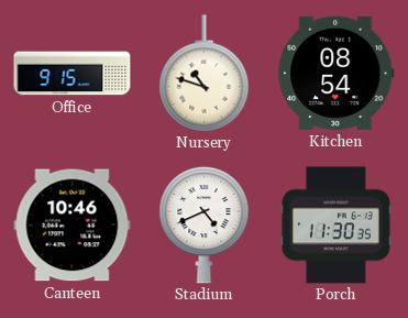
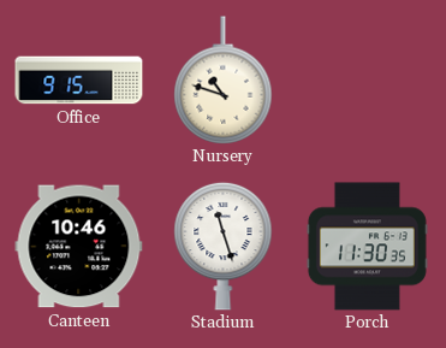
Kitchen: 08:54 -> none (337, 73)
Stadium: 4:41 -> 11:27 (224, 246)
